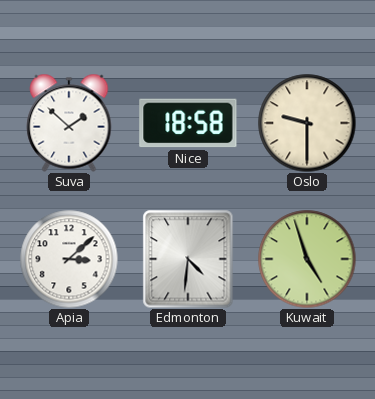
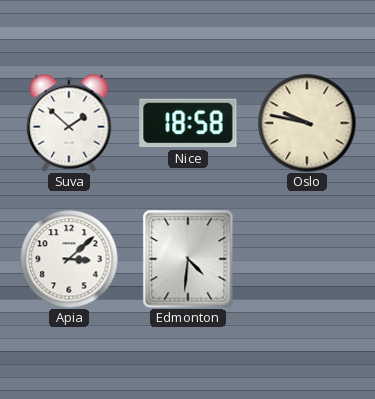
Oslo: 9:30 -> 9:47 (307, 123)
Kuwait: 4:57 -> none (307, 259)
